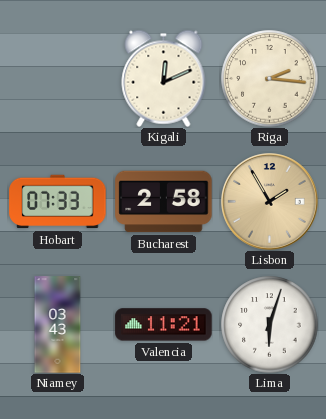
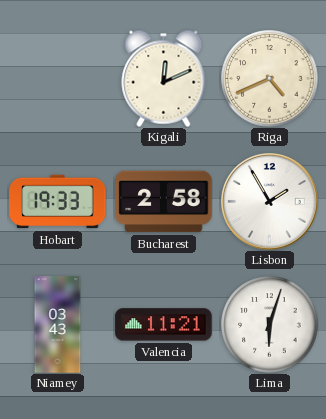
Riga: 2:16 -> 4:41 (270, 79)
Hobart: 07:33 -> 19:33 (58, 202)
Lisbon dial: champagne -> white (270, 202)
